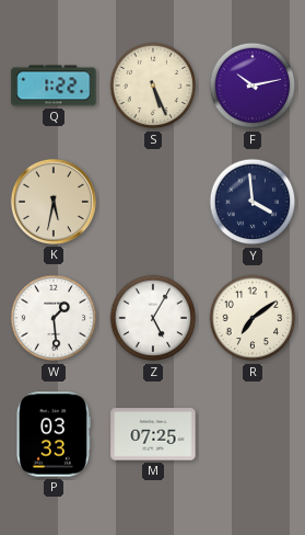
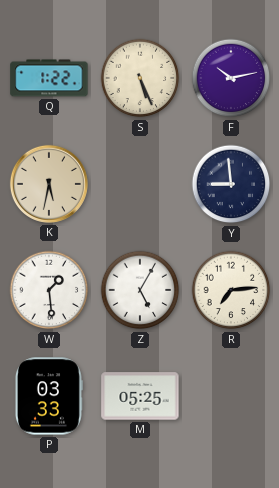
Y: 3:59 -> 8:59 (231, 184)
R: 7:09 -> 7:14 (231, 290)
M: 07:25 -> 05:25 (140, 396)
